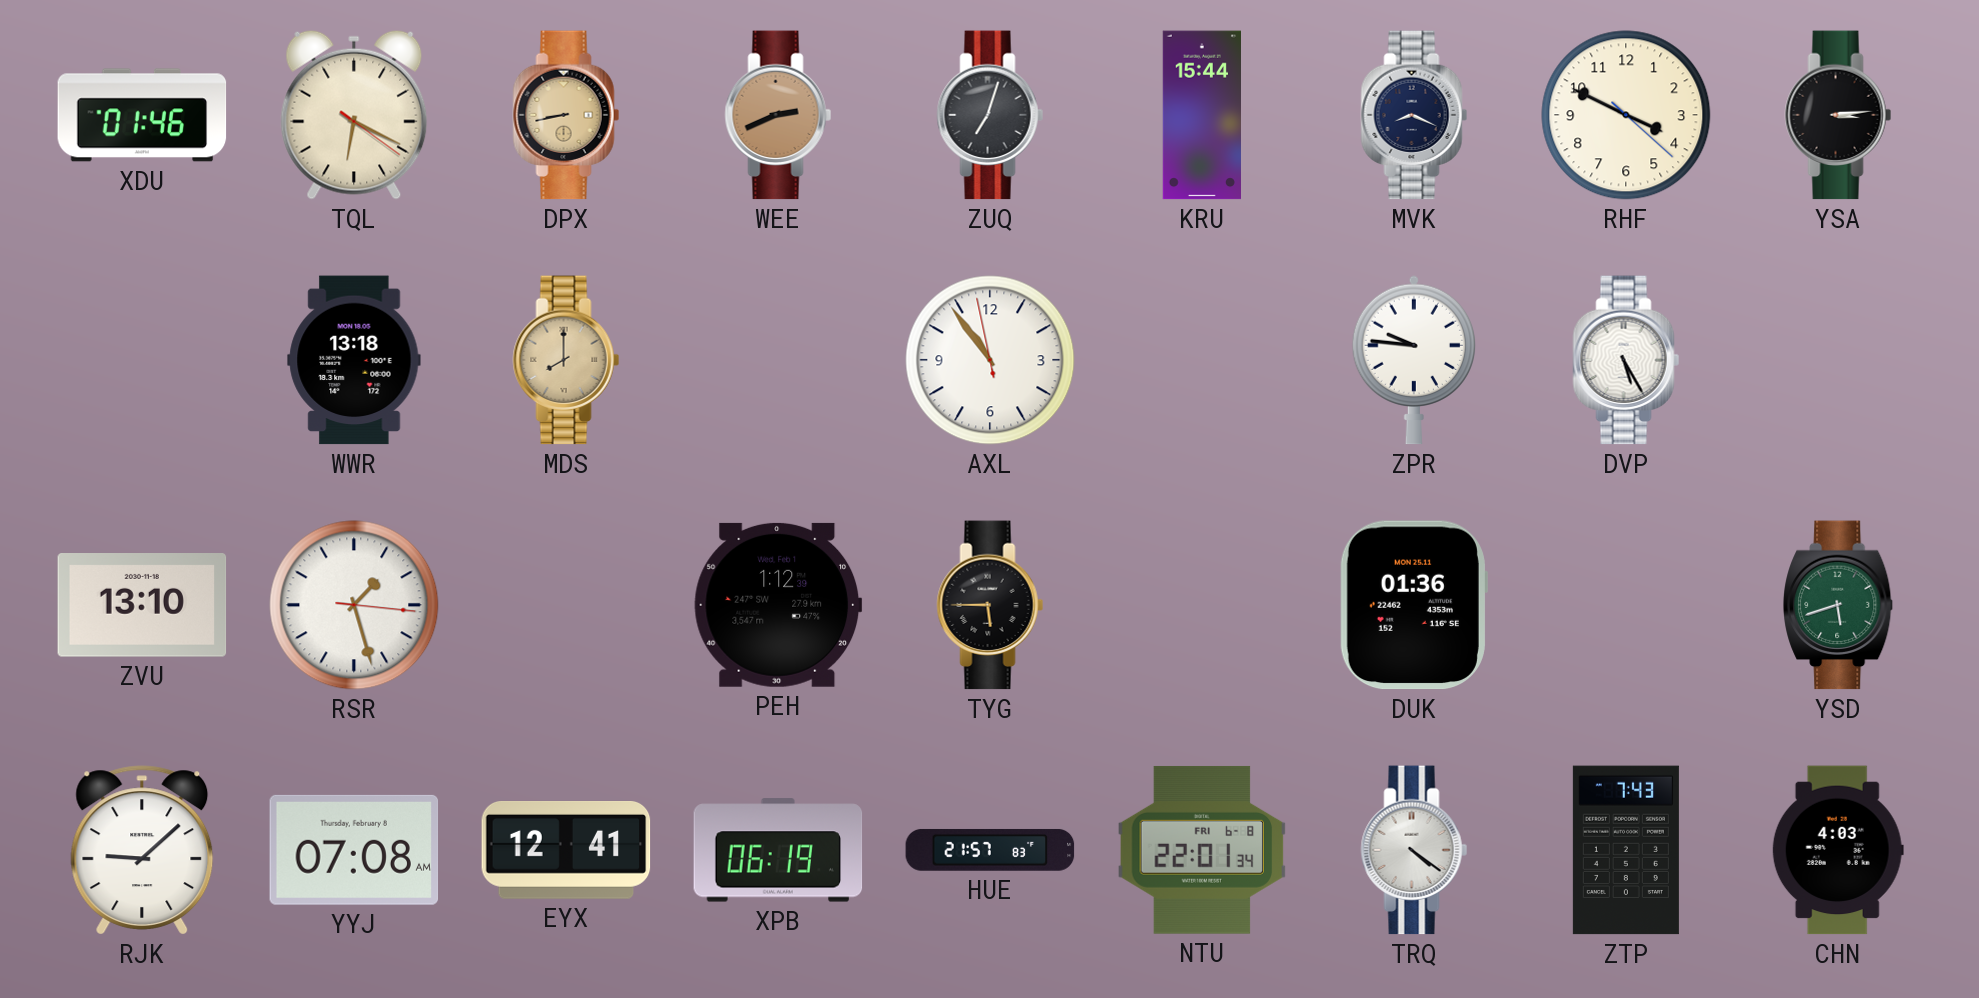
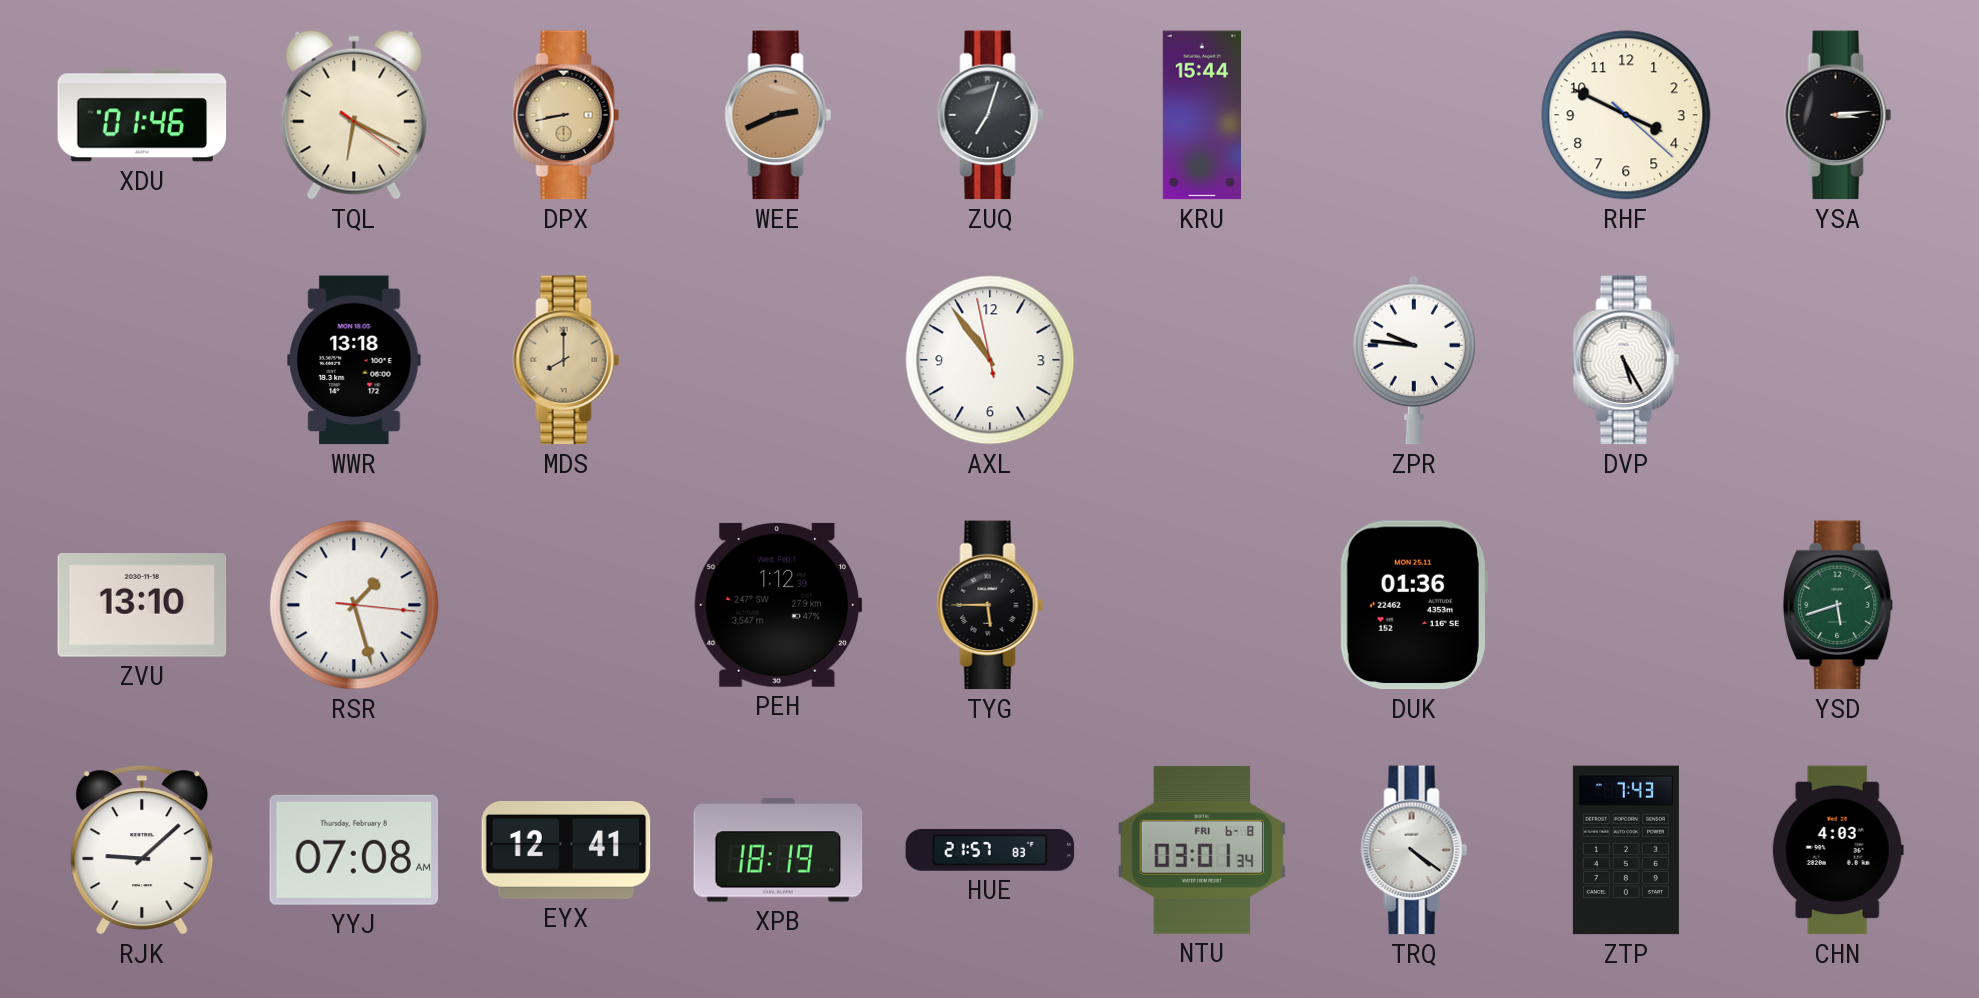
MVK: 8:19 -> none (1414, 115)
XPB: 06:19 -> 18:19 (778, 850)
NTU: 22:01 -> 03:01 (1202, 850)
